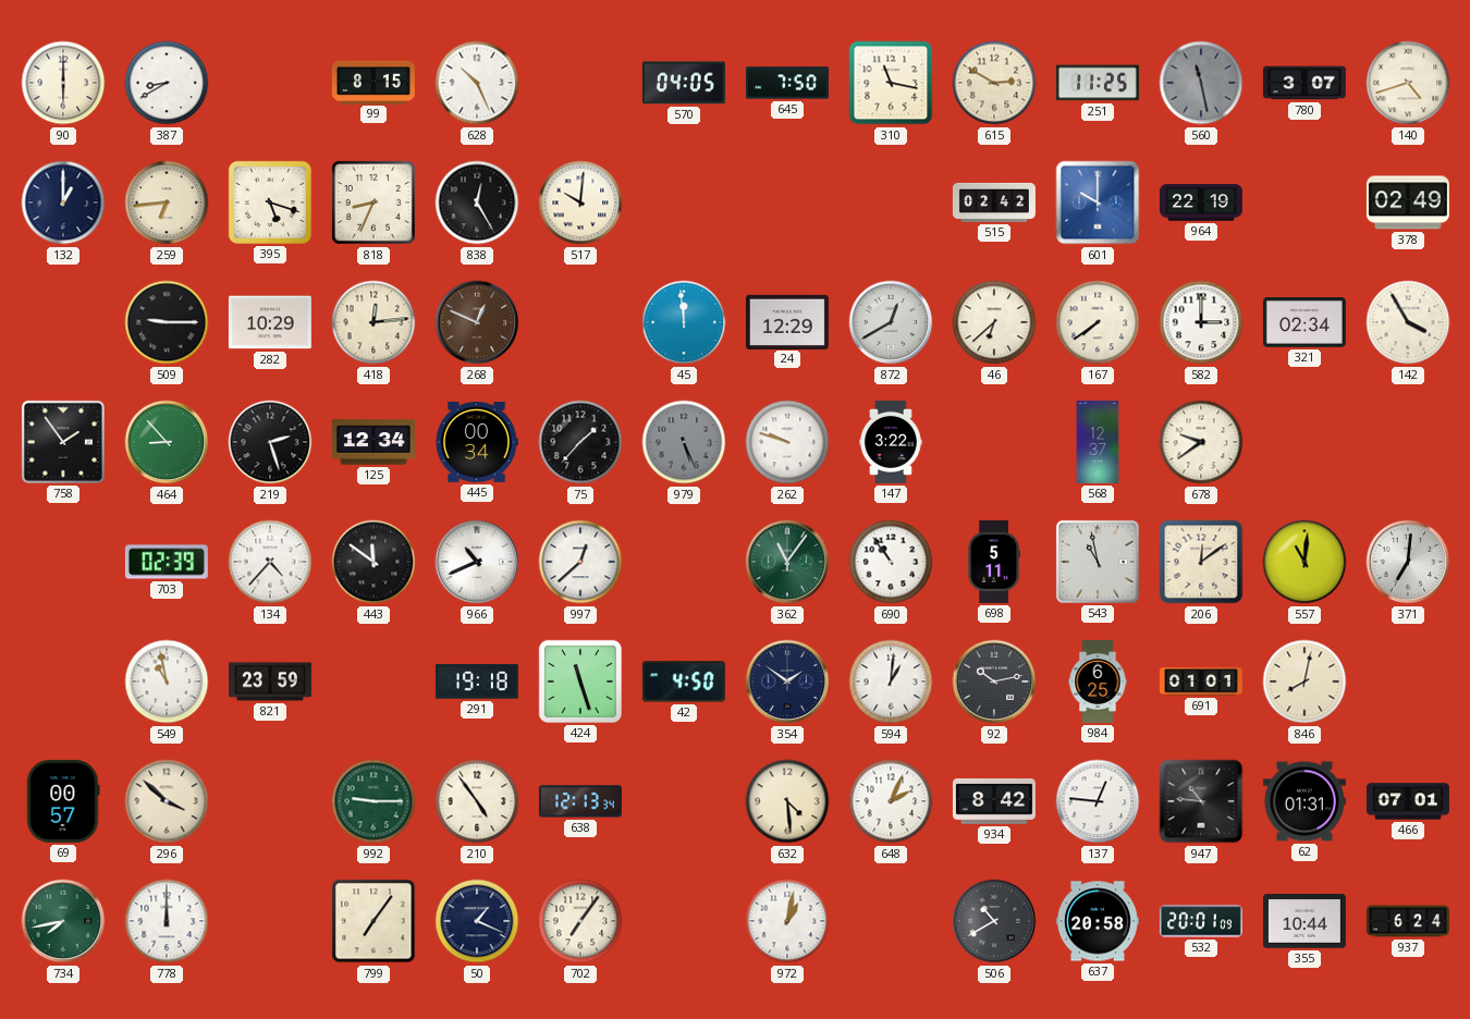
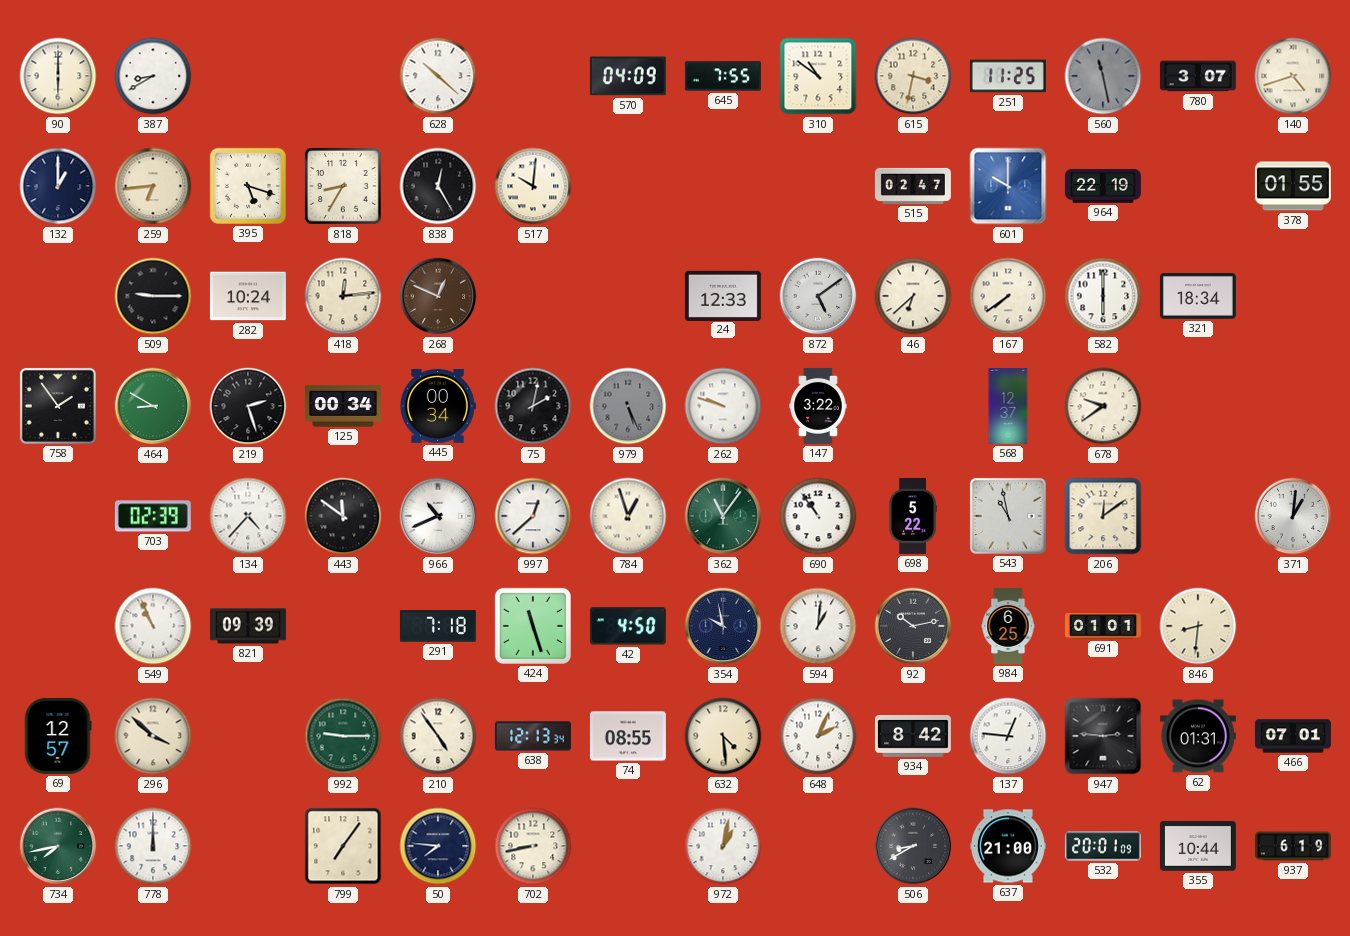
99: 8:15 -> none (373, 82)
628: 10:26 -> 10:22 (438, 76)
570: 04:05 -> 04:09 (628, 76)
645: 7:50 -> 7:55 (723, 76)
310: 11:17 -> 10:51 (818, 76)
615: 2:50 -> 3:32 (913, 76)
818: 8:34 -> 8:35 (343, 186)
515: 02:42 -> 02:47 (913, 186)
378: 02:49 -> 01:55 (1293, 186)
282: 10:29 -> 10:24 (248, 296)
45: 11:59 -> none (684, 322)
24: 12:29 -> 12:33 (723, 295)
872: 12:40 -> 5:09 (818, 296)
582: 3:00 -> 6:00 (1103, 296)
321: 02:34 -> 18:34 (1198, 297)
142: 3:55 -> none (1408, 322)
464: 8:53 -> 8:50 (153, 406)
125: 12:34 -> 00:34 (343, 406)
75: 1:37 -> 2:02 (533, 406)
784: none -> 12:57 (628, 516)
698: 5:11 -> 5:22 (913, 516)
557: 11:01 -> none (1304, 562)
371: 7:01 -> 1:01 (1293, 516)
549: 10:58 -> 10:56 (153, 626)
821: 23:59 -> 09:39 (248, 626)
291: 19:18 -> 7:18 (438, 626)
354: 1:51 -> 9:58 (723, 626)
846: 8:02 -> 8:31 (1198, 626)
69: 00:57 -> 12:57 (58, 736)
74: none -> 08:55 (628, 736)
947: 10:46 -> 2:46 (1103, 736)
50: 1:19 -> 7:46 (438, 846)
702: 7:06 -> 8:43 (533, 846)
506: 10:40 -> 8:40 (913, 846)
637: 20:58 -> 21:00 (1008, 846)
937: 6:24 -> 6:19 (1293, 846)
